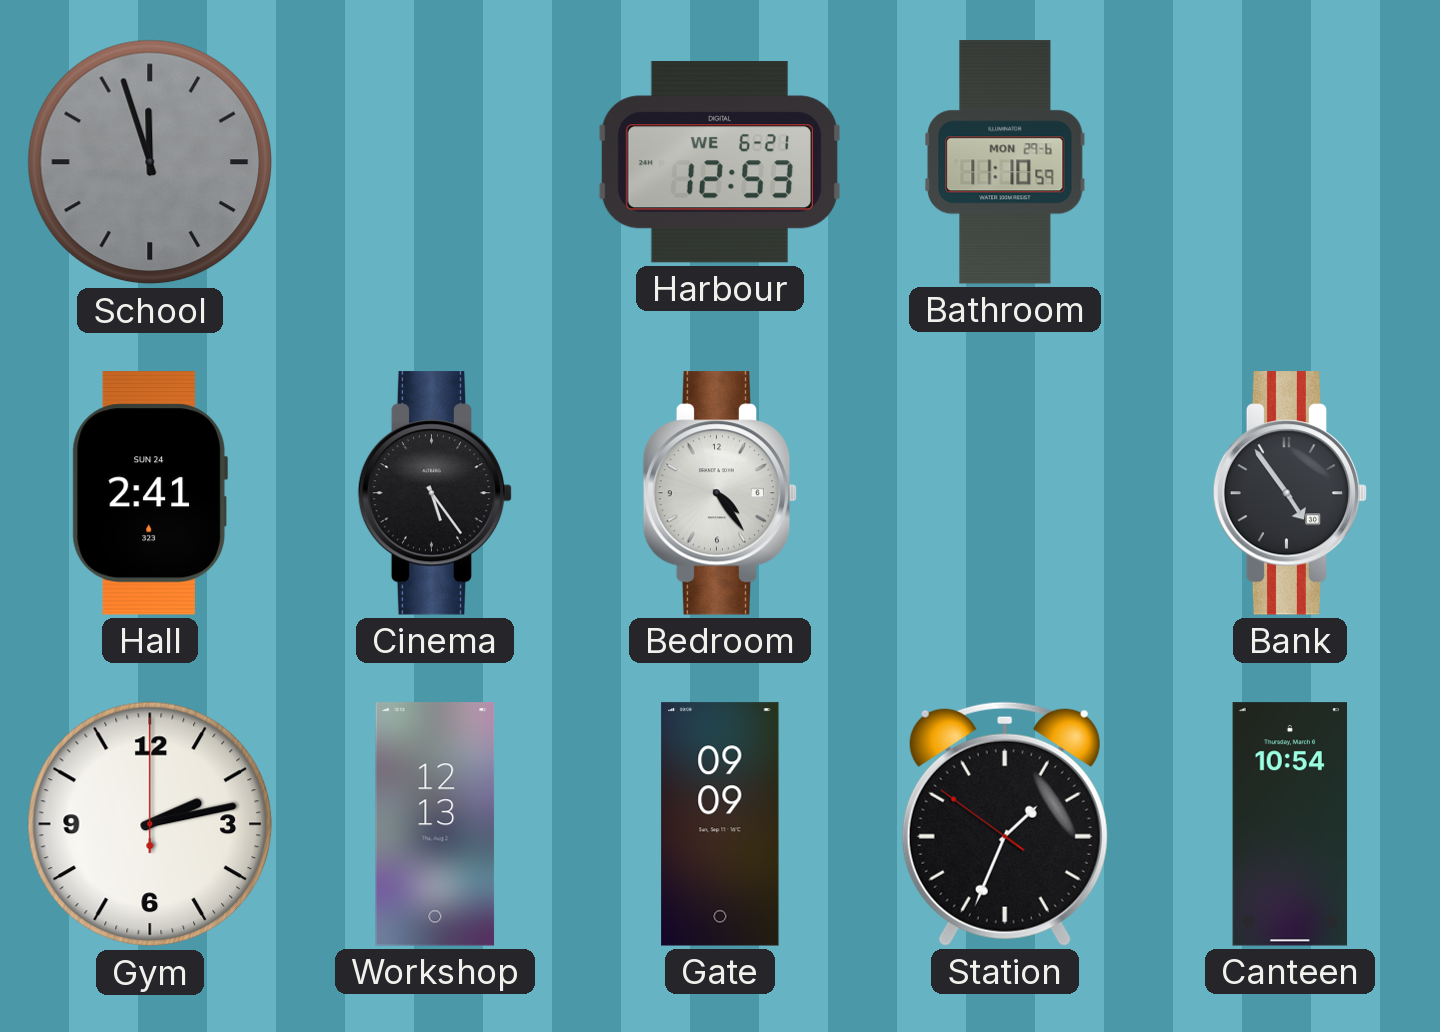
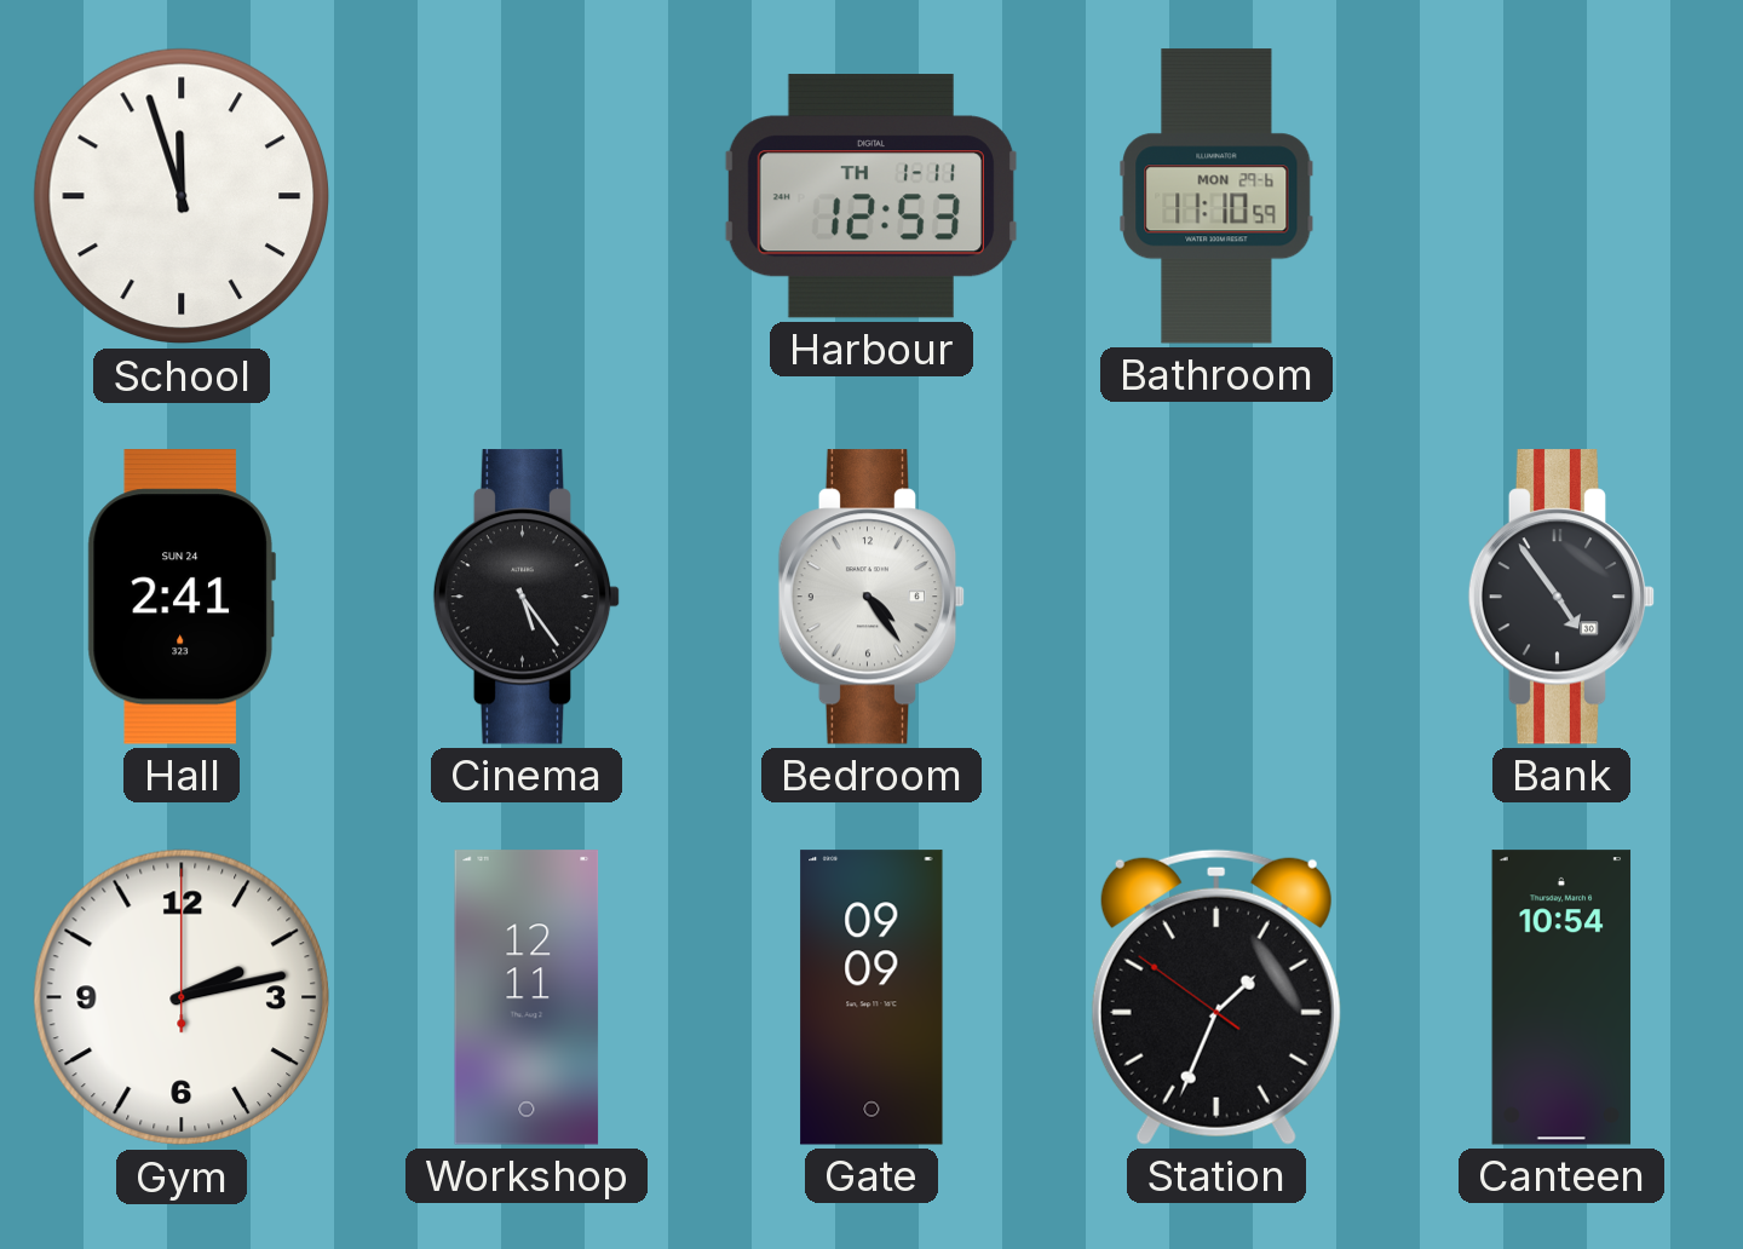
School dial: grey -> white (182, 196)
Harbour date: WE 6-21 -> TH 1-11 (870, 196)
Workshop: 12:13 -> 12:11 (527, 997)
